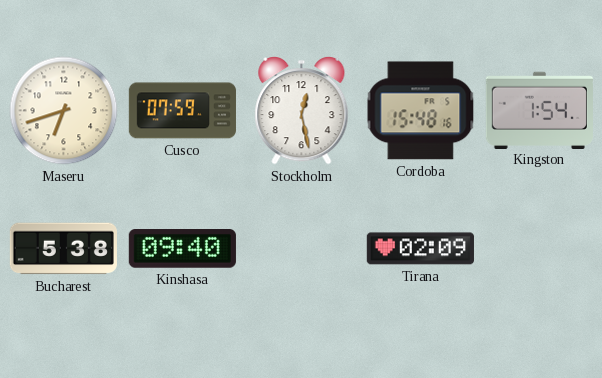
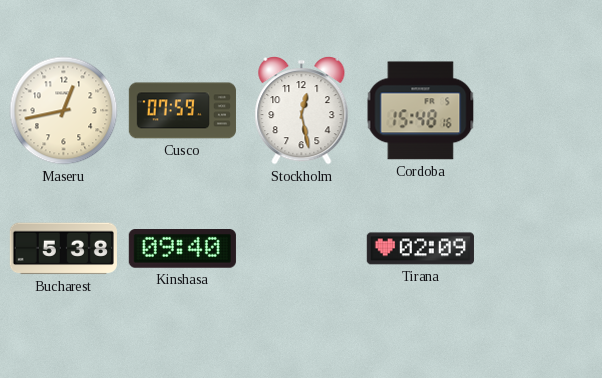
Maseru: 6:42 -> 12:43 (64, 111)
Kingston: 1:54 -> none (539, 110)
